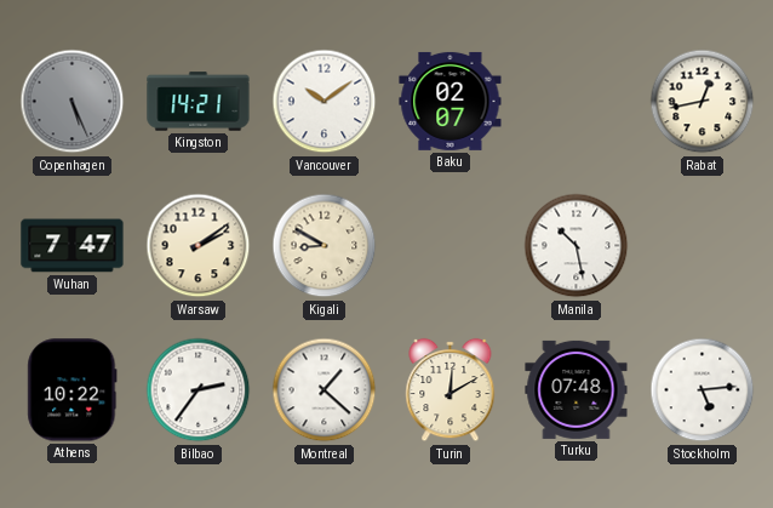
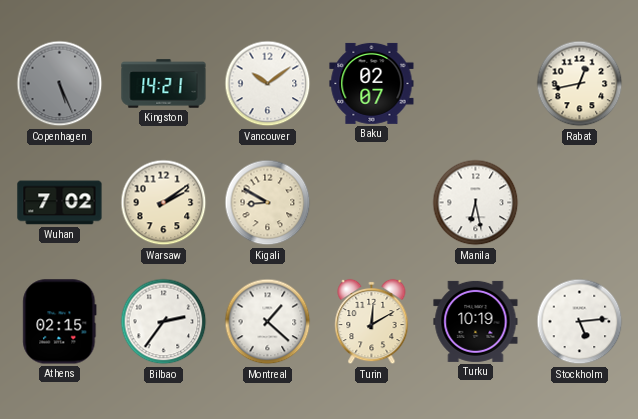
Wuhan: 7:47 -> 7:02 (60, 203)
Manila: 10:28 -> 6:28 (476, 203)
Athens: 10:22 -> 02:15 (60, 322)
Turku: 07:48 -> 10:19 (476, 321)
